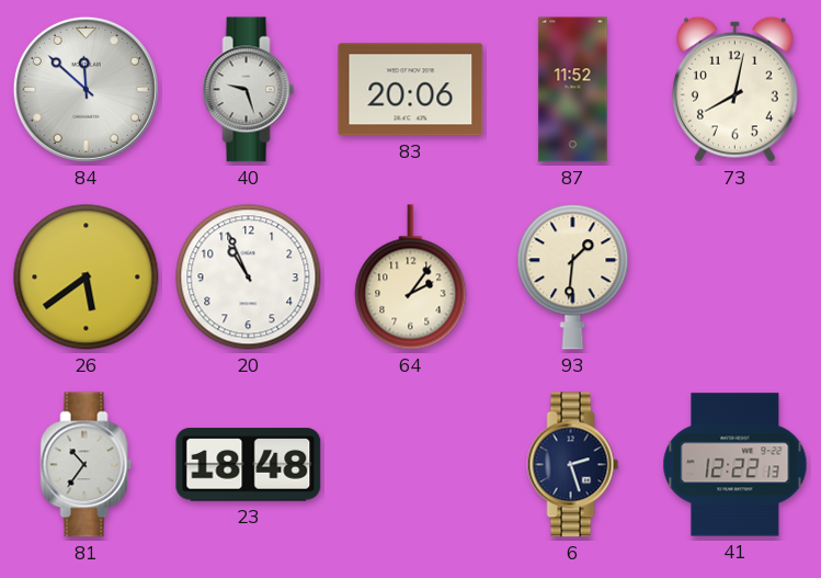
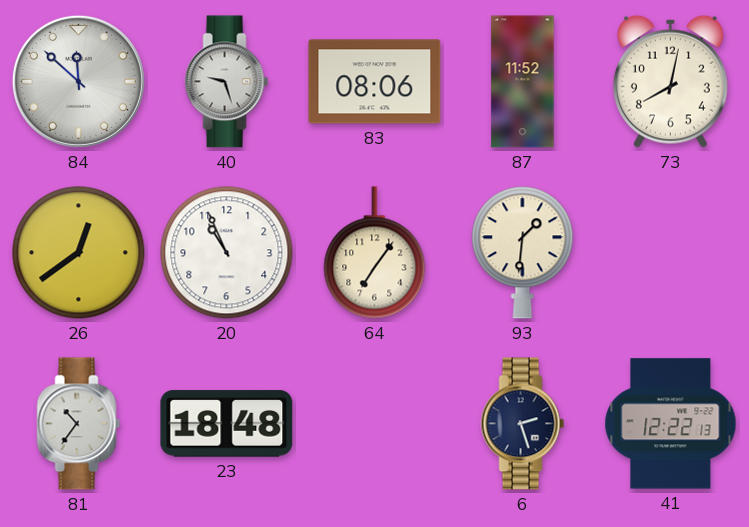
83: 20:06 -> 08:06 (375, 82)
26: 5:39 -> 12:39 (79, 253)
64: 2:06 -> 7:06 (375, 253)
